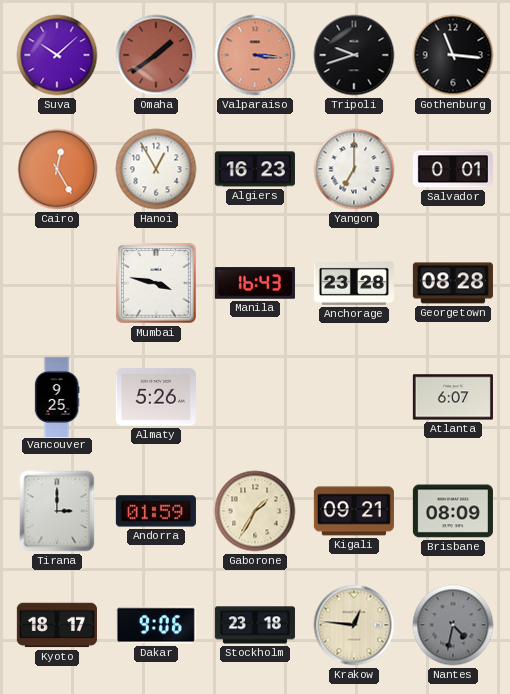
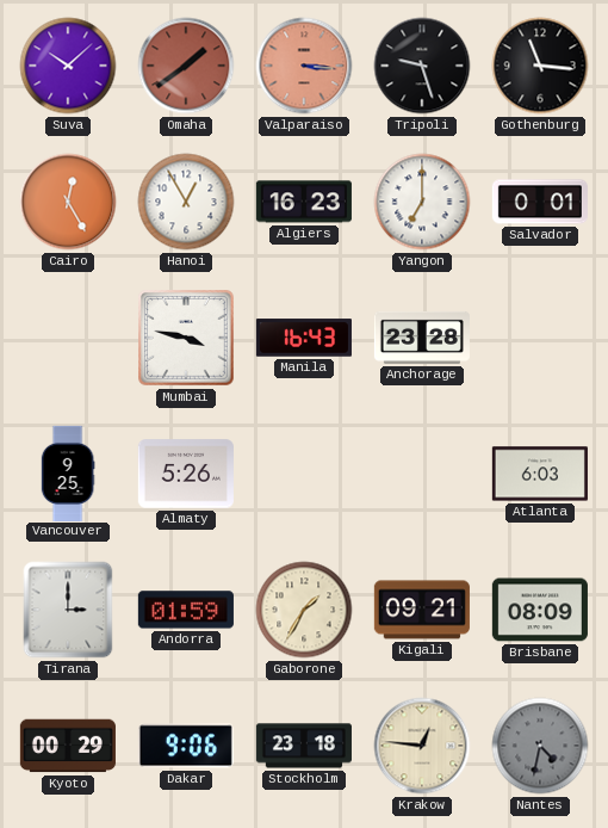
Tripoli: 9:42 -> 9:27 (422, 66)
Georgetown: 08:28 -> none (453, 283)
Atlanta: 6:07 -> 6:03 (540, 474)
Kyoto: 18:17 -> 00:29 (68, 746)
